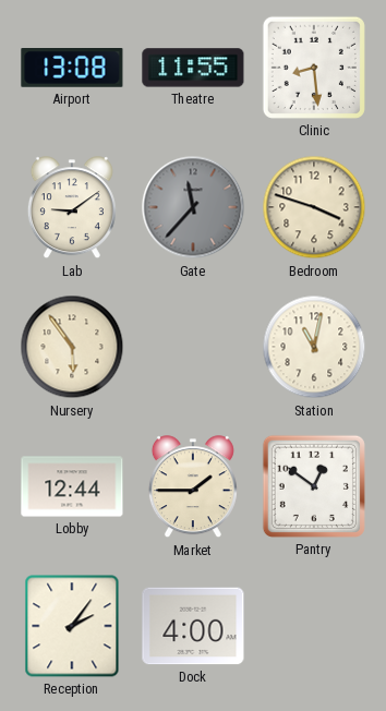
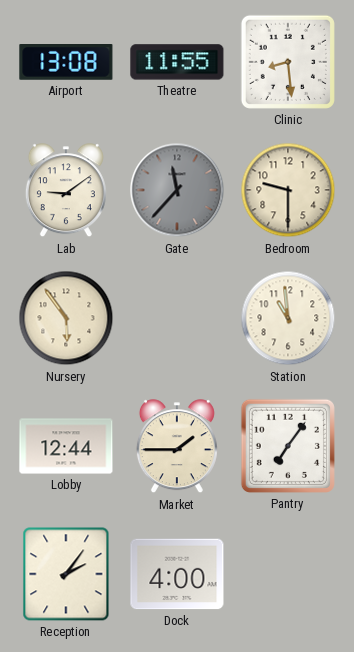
Bedroom: 3:48 -> 9:30 (288, 190)
Station: 11:02 -> 10:59 (288, 318)
Pantry: 12:51 -> 7:06 (288, 446)
